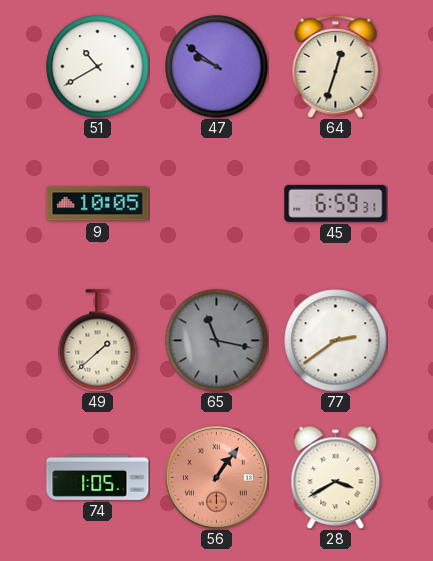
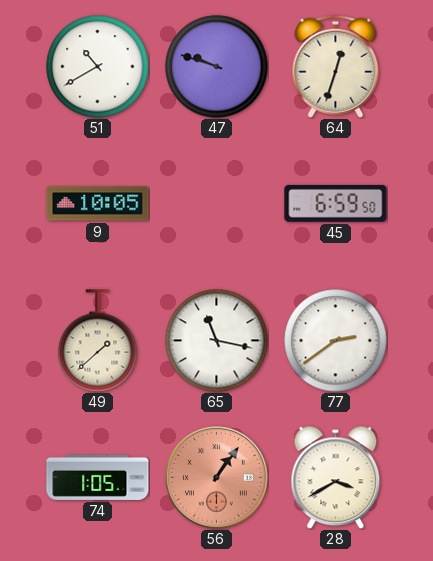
47: 9:51 -> 9:48 (217, 67)
45: 6:59:31 -> 6:59:50 (336, 203)
65 dial: grey -> white (217, 341)
